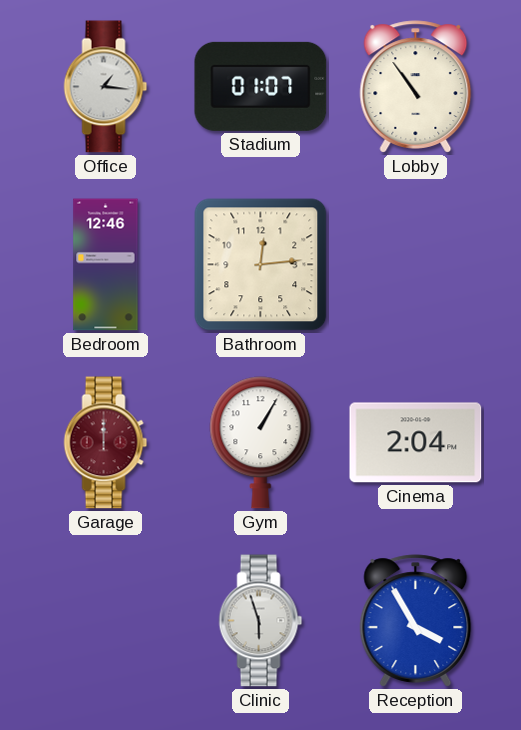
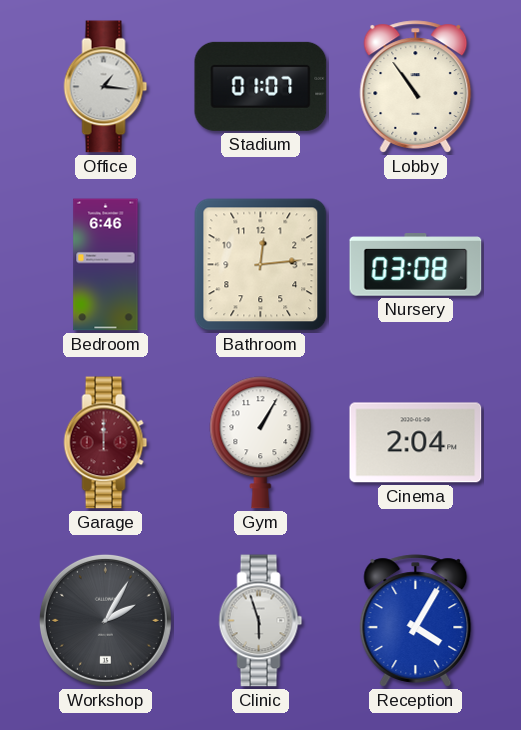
Bedroom: 12:46 -> 6:46 (106, 265)
Nursery: none -> 03:08 (416, 265)
Workshop: none -> 2:05 (105, 620)
Reception: 3:55 -> 4:05 (416, 621)
